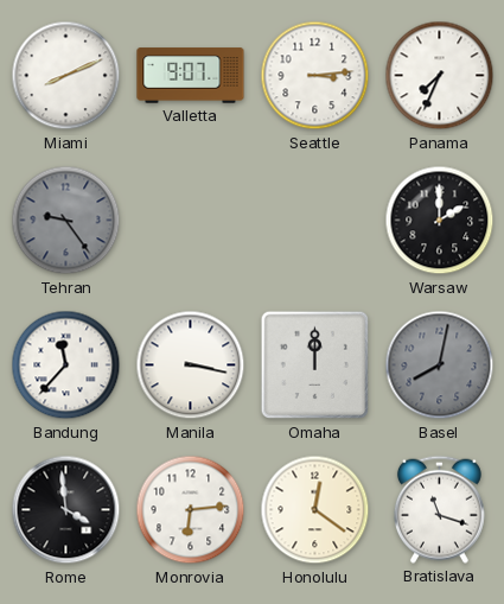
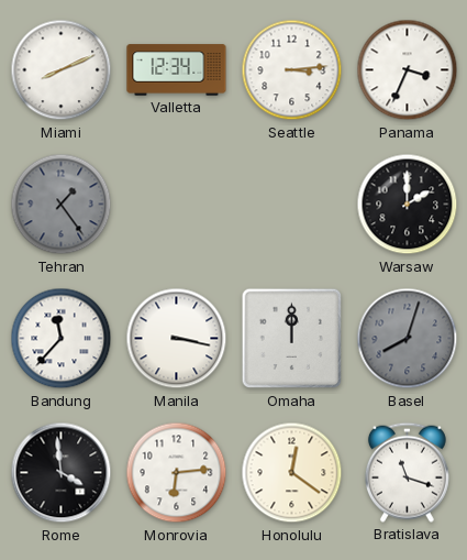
Valletta: 9:07 -> 12:34 (177, 70)
Panama: 7:34 -> 3:34 (408, 70)
Tehran: 9:24 -> 1:24 (62, 205)
Basel: 8:02 -> 8:03 (408, 339)
